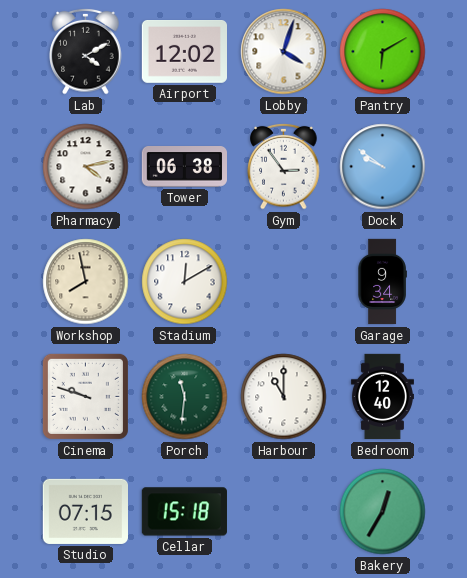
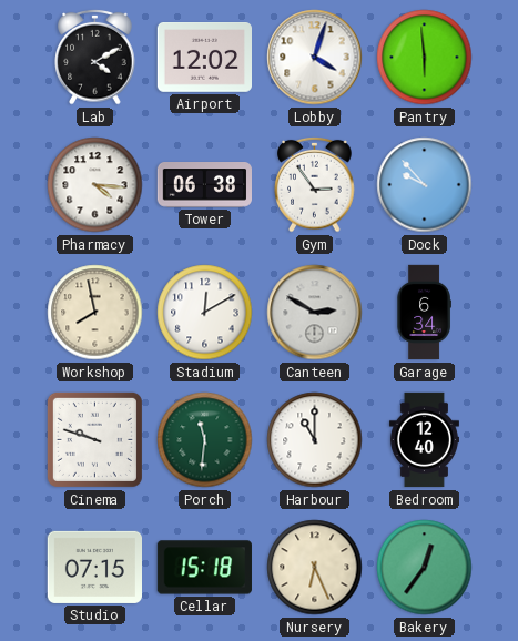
Pantry: 6:10 -> 5:59 (425, 58)
Pharmacy: 4:13 -> 4:16 (95, 185)
Dock: 9:51 -> 9:53 (425, 185)
Canteen: none -> 2:50 (315, 313)
Garage: 9:34 -> 6:34 (424, 313)
Nursery: none -> 6:26 (315, 568)
Bakery: 12:35 -> 12:36 (425, 568)
